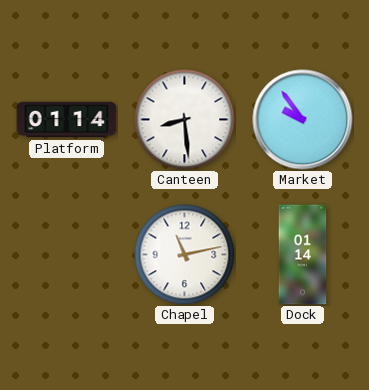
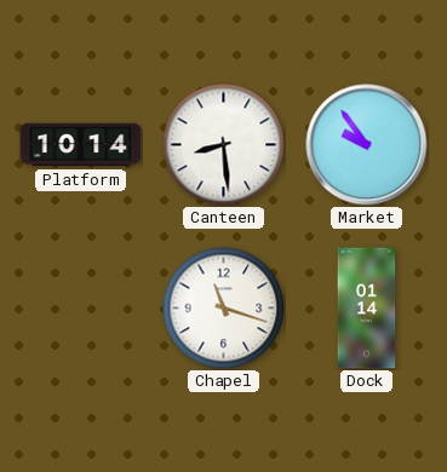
Platform: 01:14 -> 10:14 (81, 145)
Chapel: 11:13 -> 11:18 (224, 309)
